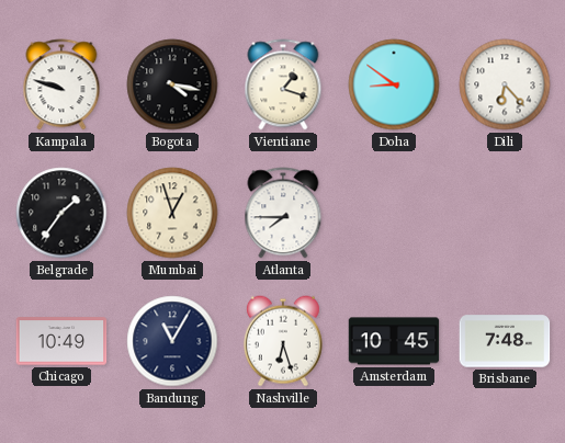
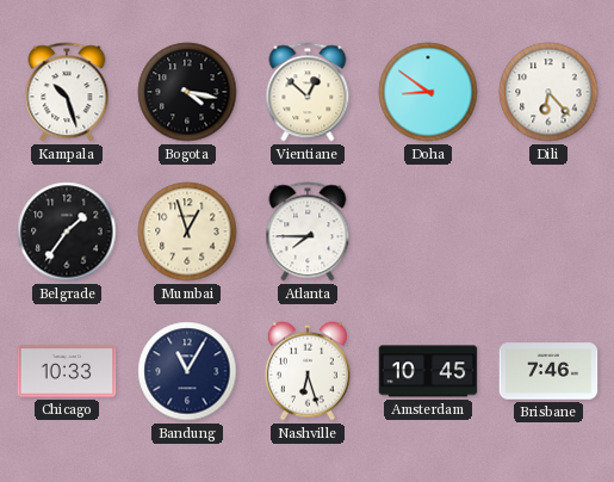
Kampala: 9:48 -> 10:27 (67, 92)
Vientiane: 1:18 -> 12:52 (308, 92)
Chicago: 10:49 -> 10:33 (67, 371)
Brisbane: 7:48 -> 7:46 (548, 371)
